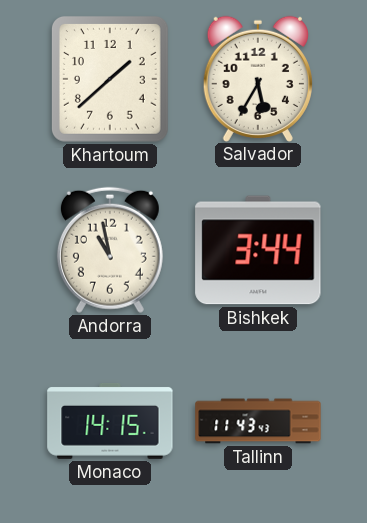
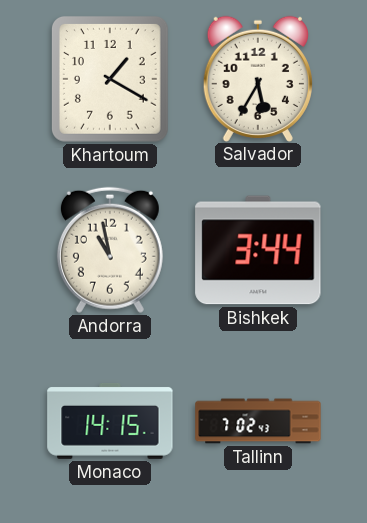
Khartoum: 1:38 -> 1:20 (110, 79)
Tallinn: 11:43 -> 7:02 (258, 421)
